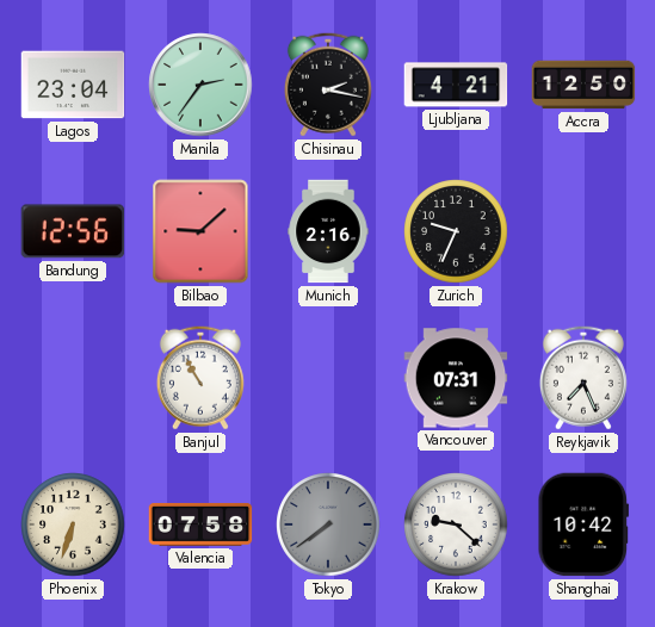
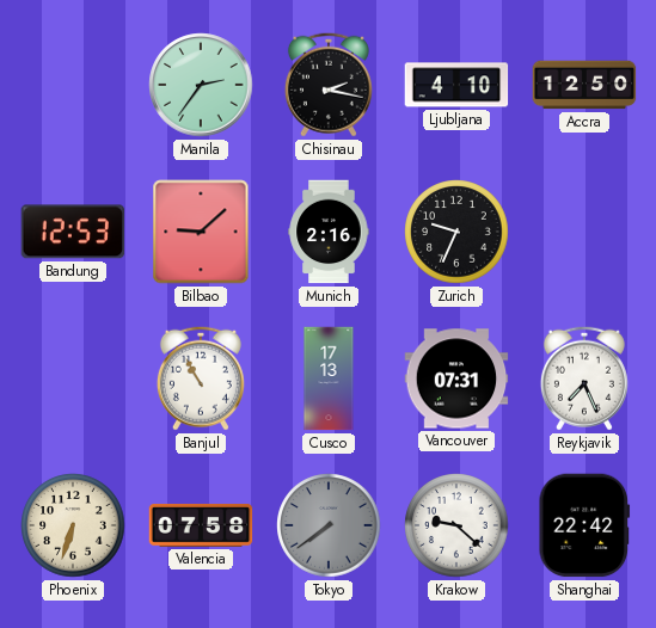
Lagos: 23:04 -> none (73, 85)
Ljubljana: 4:21 -> 4:10 (456, 85)
Bandung: 12:56 -> 12:53 (73, 232)
Cusco: none -> 17:13 (329, 378)
Shanghai: 10:42 -> 22:42 (584, 525)
